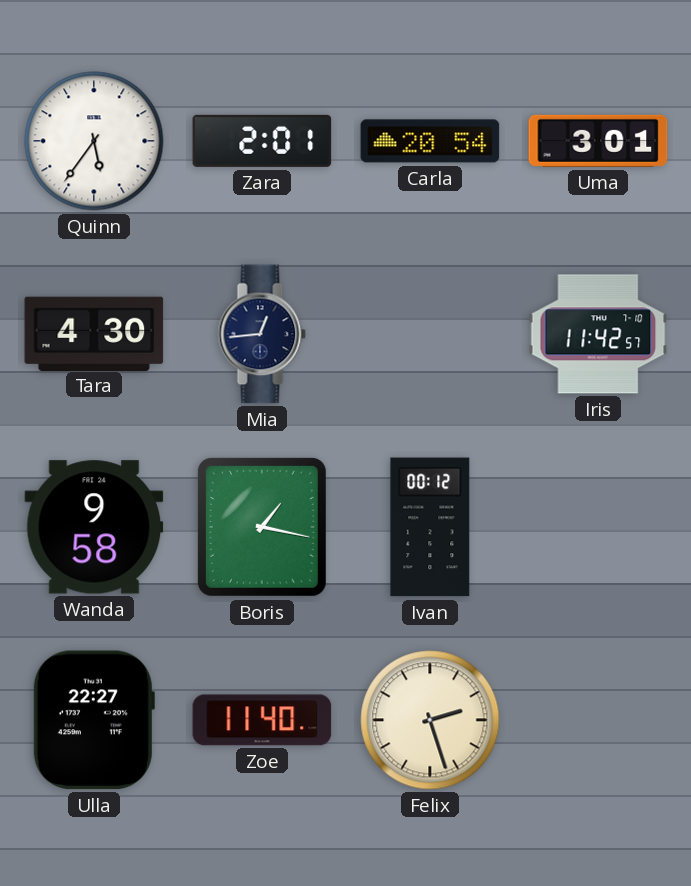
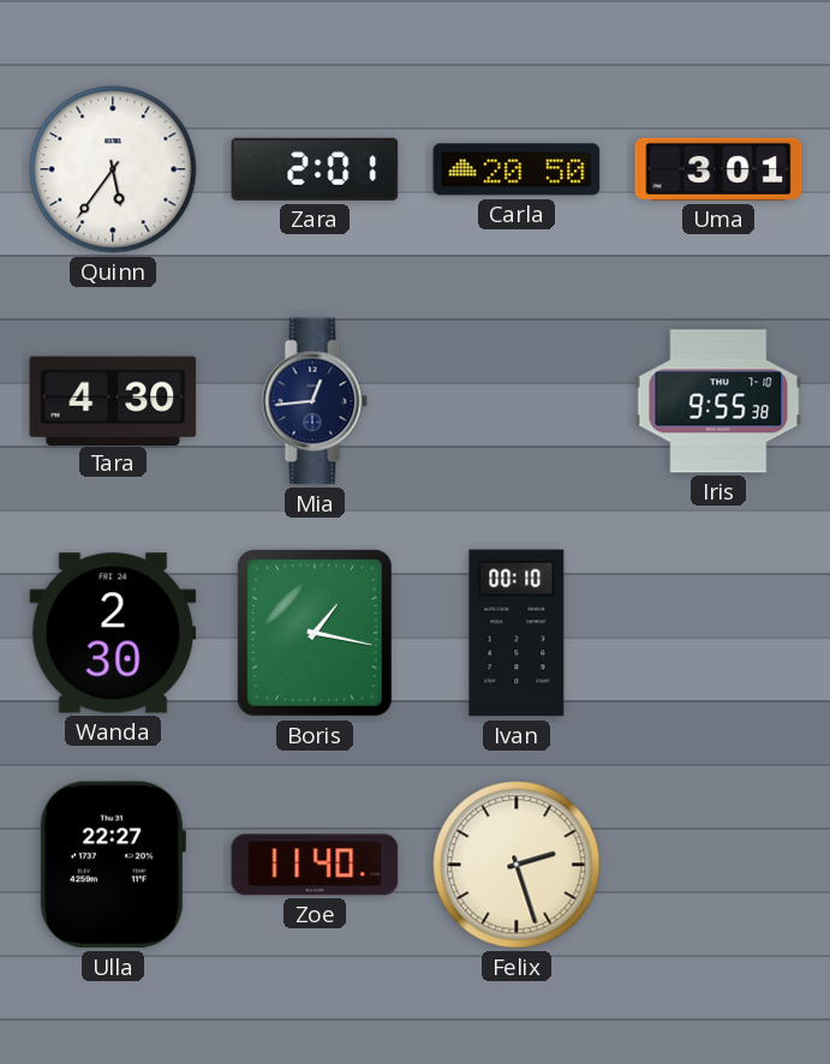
Carla: 20:54 -> 20:50 (516, 169)
Iris: 11:42 -> 9:55 (718, 401)
Wanda: 9:58 -> 2:30 (113, 633)
Ivan: 00:12 -> 00:10 (516, 633)
